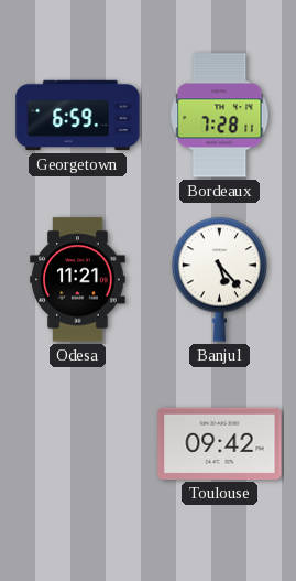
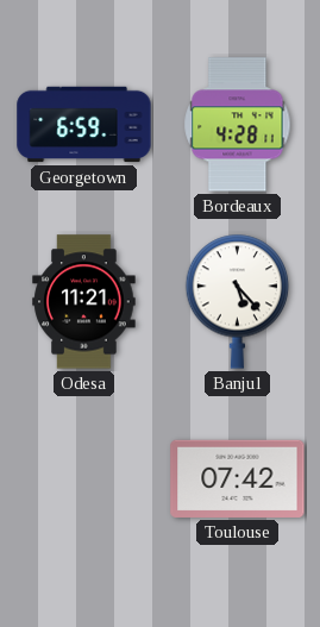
Bordeaux: 7:28 -> 4:28 (238, 125)
Toulouse: 09:42 -> 07:42 (238, 478)
